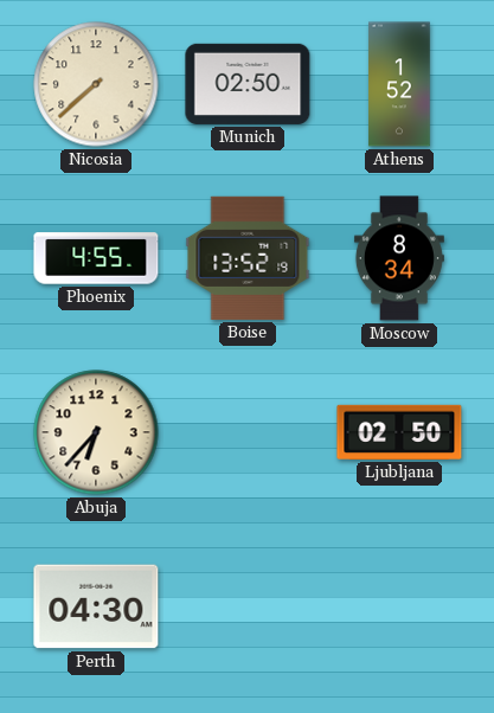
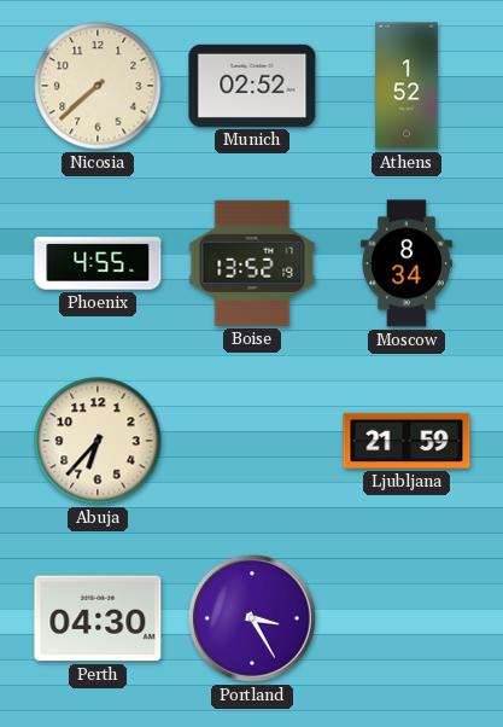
Munich: 02:50 -> 02:52 (252, 86)
Ljubljana: 02:50 -> 21:59 (407, 441)
Portland: none -> 3:25 (252, 618)
